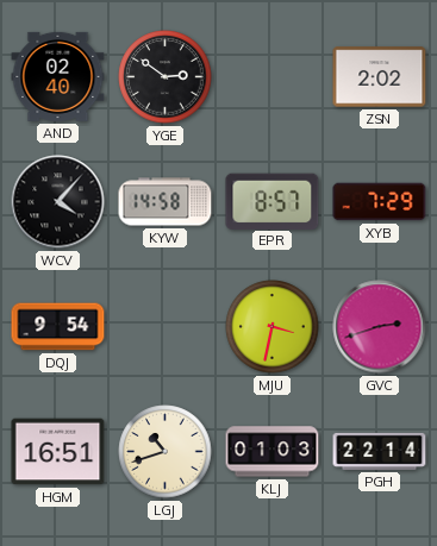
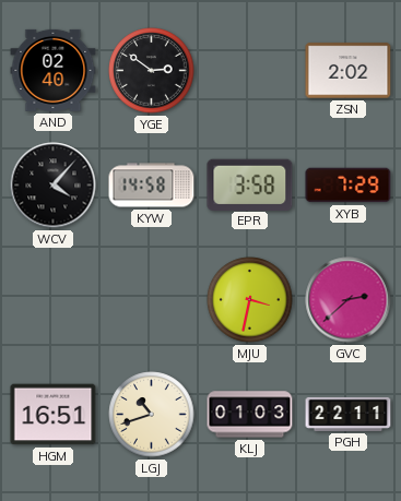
EPR: 8:57 -> 3:58 (250, 184)
DQJ: 9:54 -> none (58, 327)
GVC: 2:42 -> 2:38 (349, 300)
PGH: 22:14 -> 22:11 (349, 414)
